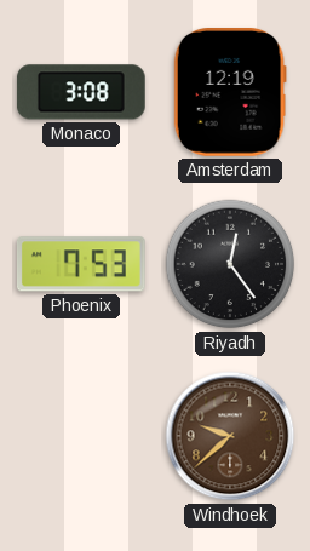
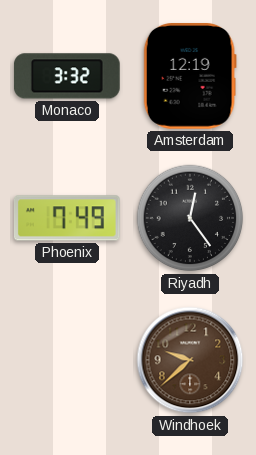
Monaco: 3:08 -> 3:32 (67, 76)
Phoenix: 7:53 -> 7:49 (67, 218)
